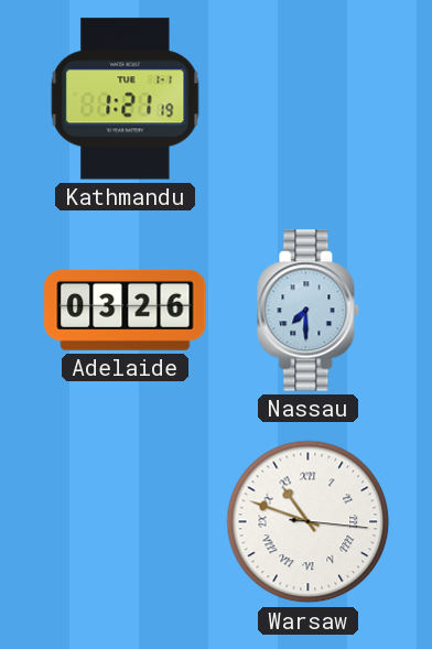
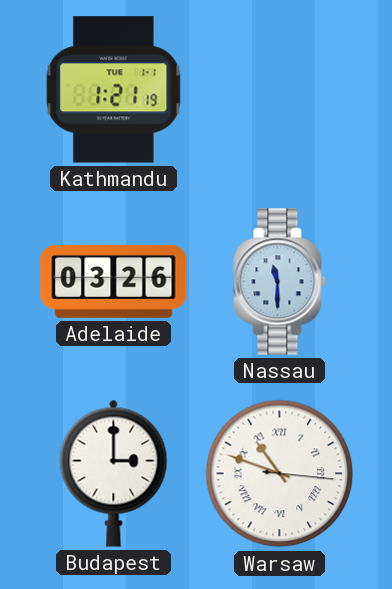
Nassau: 7:30 -> 11:30 (280, 282)
Budapest: none -> 3:00 (114, 473)
